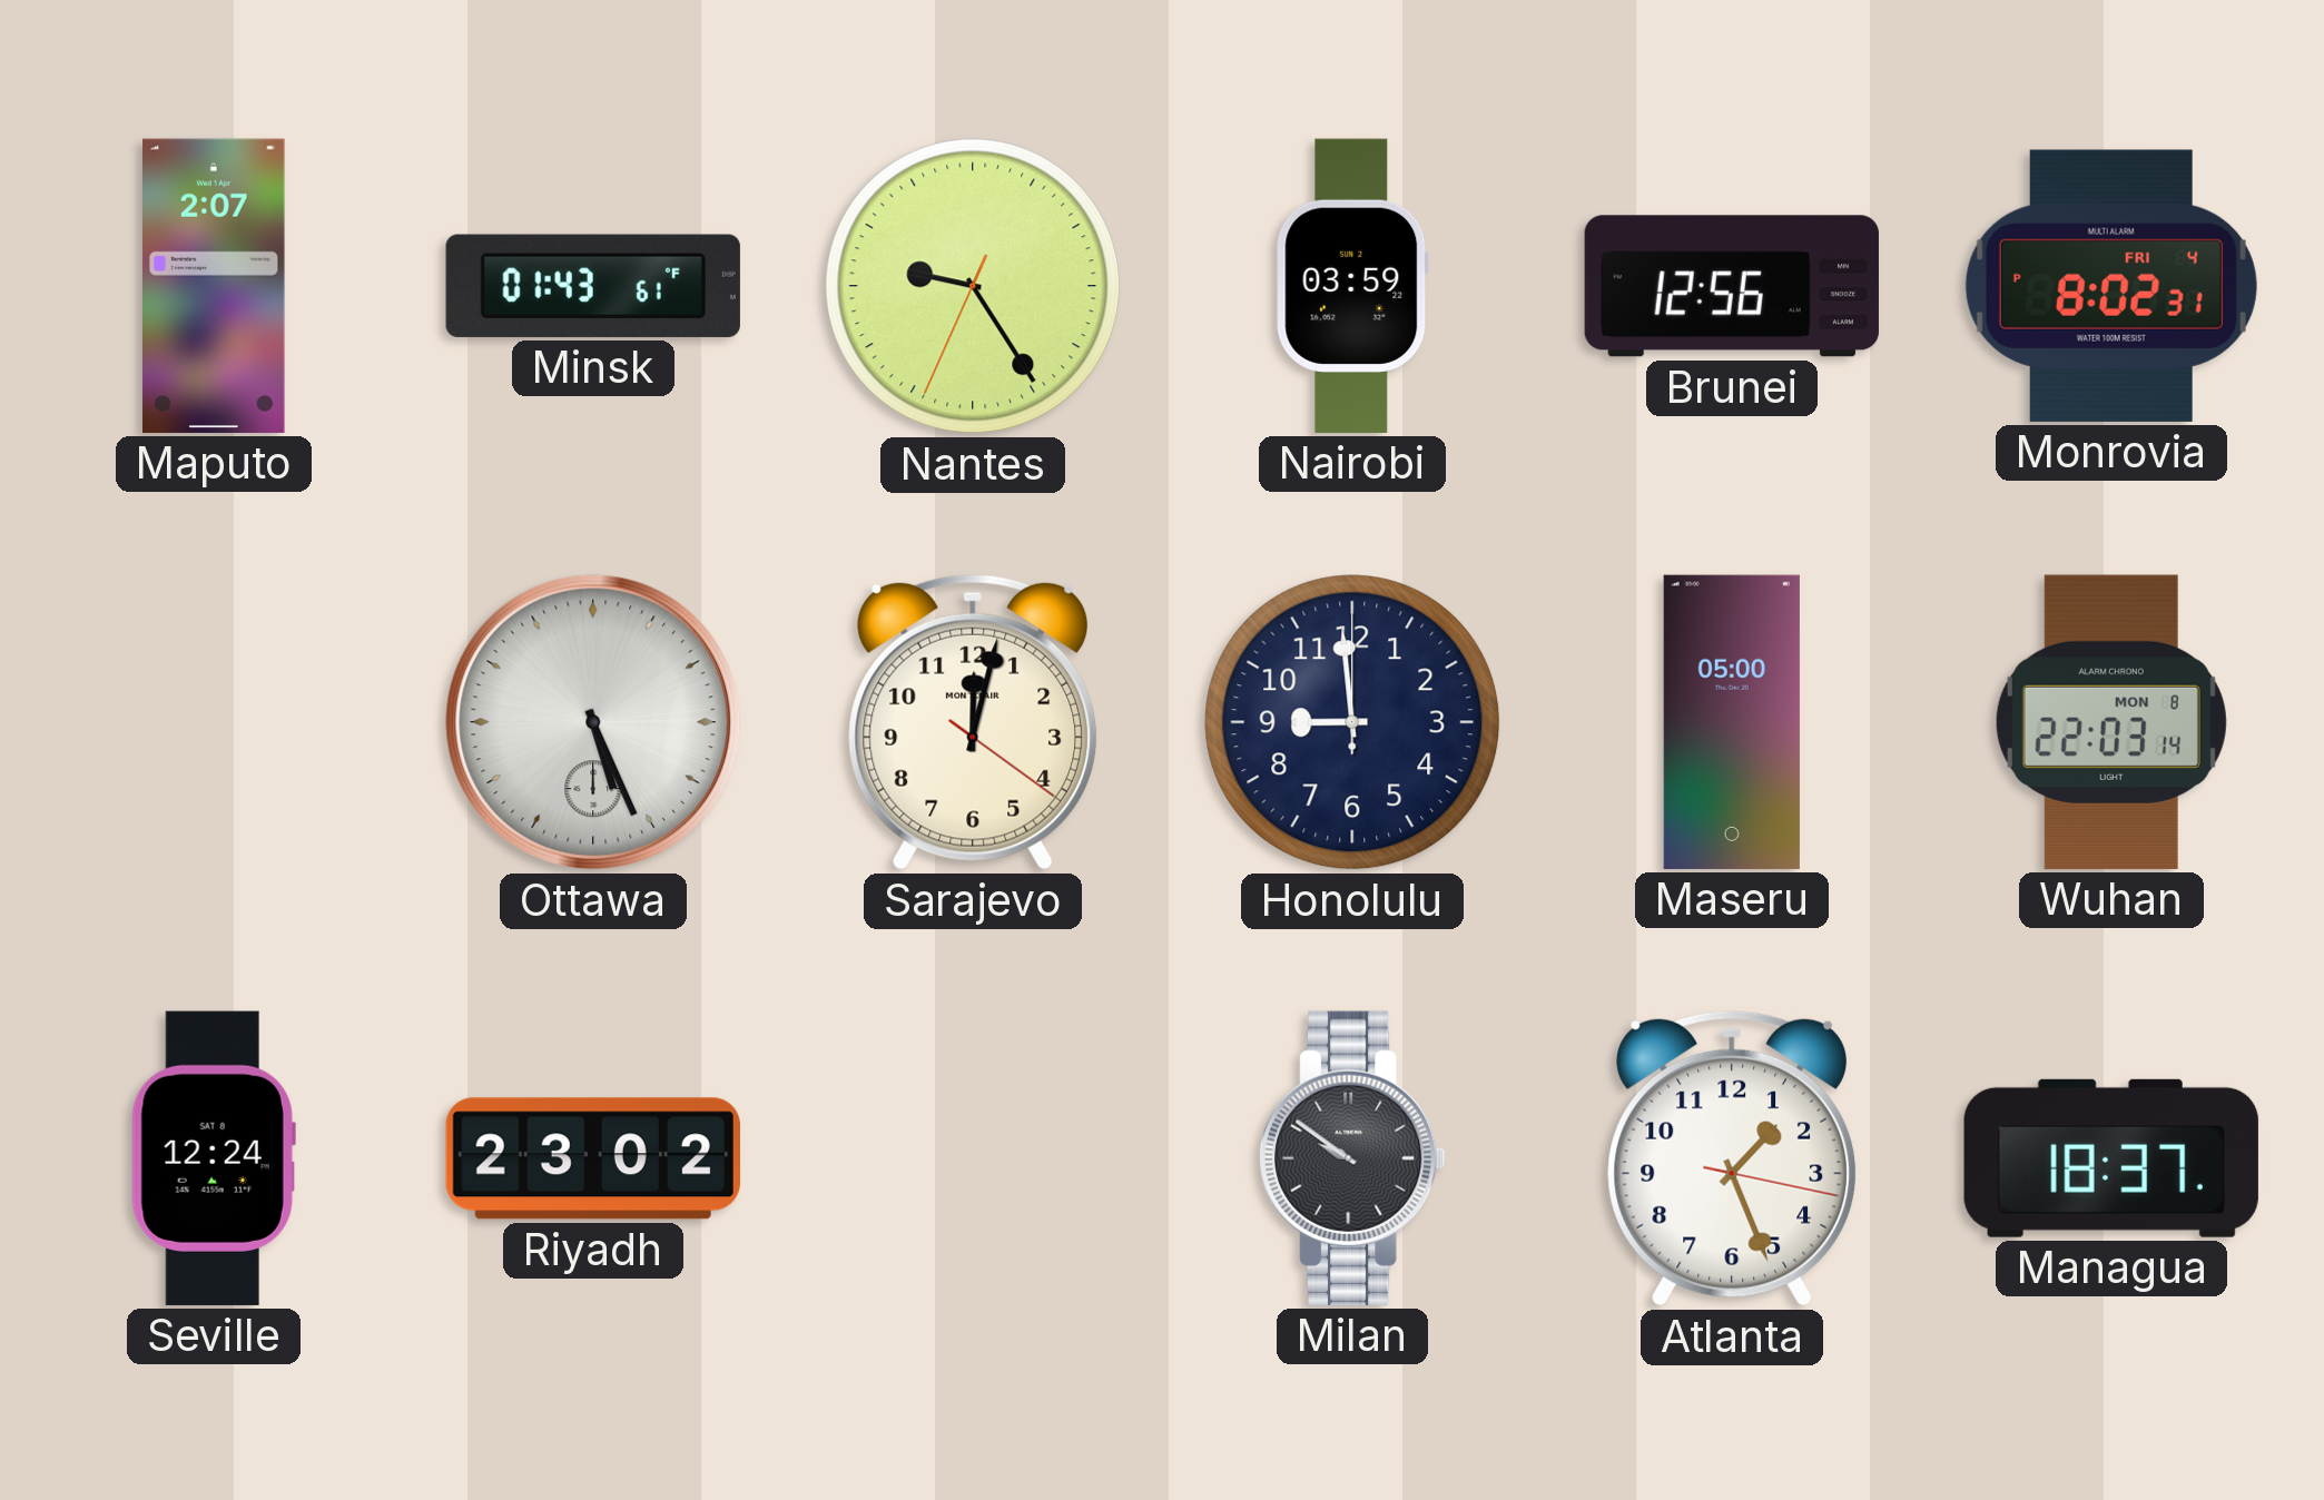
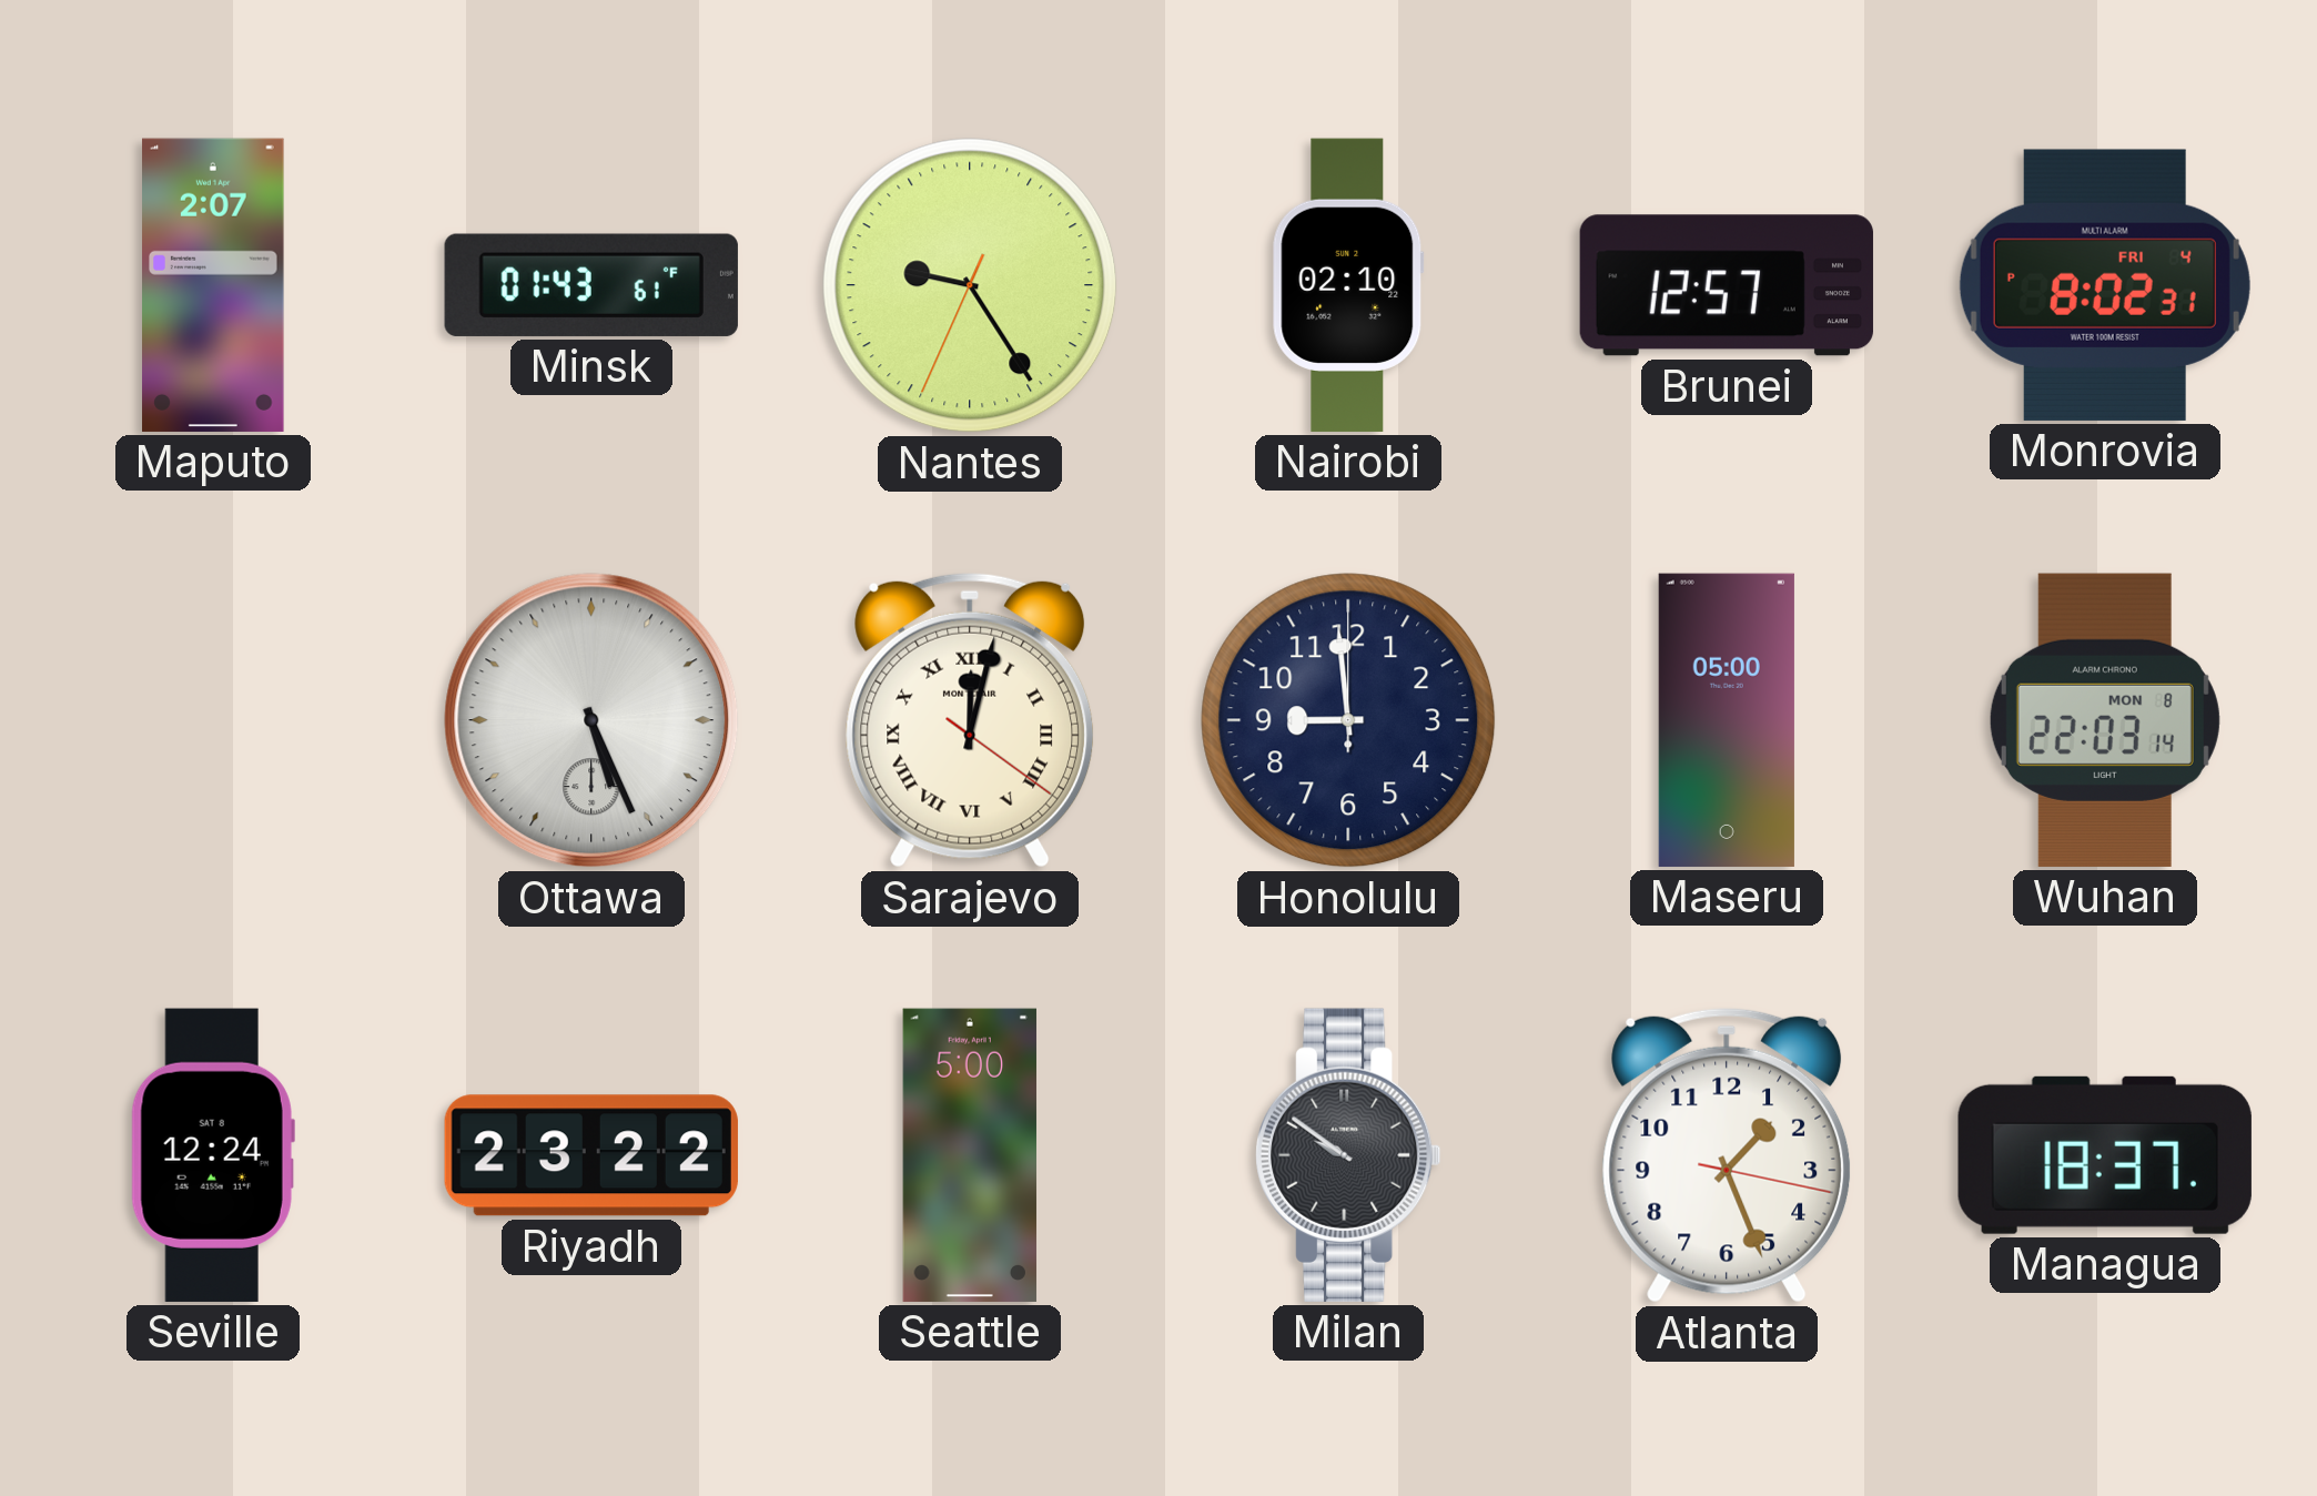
Nairobi: 03:59 -> 02:10 (1348, 285)
Brunei: 12:56 -> 12:57 (1727, 285)
Sarajevo numerals: Arabic -> Roman (970, 720)
Riyadh: 23:02 -> 23:22 (591, 1155)
Seattle: none -> 5:00 (970, 1155)
